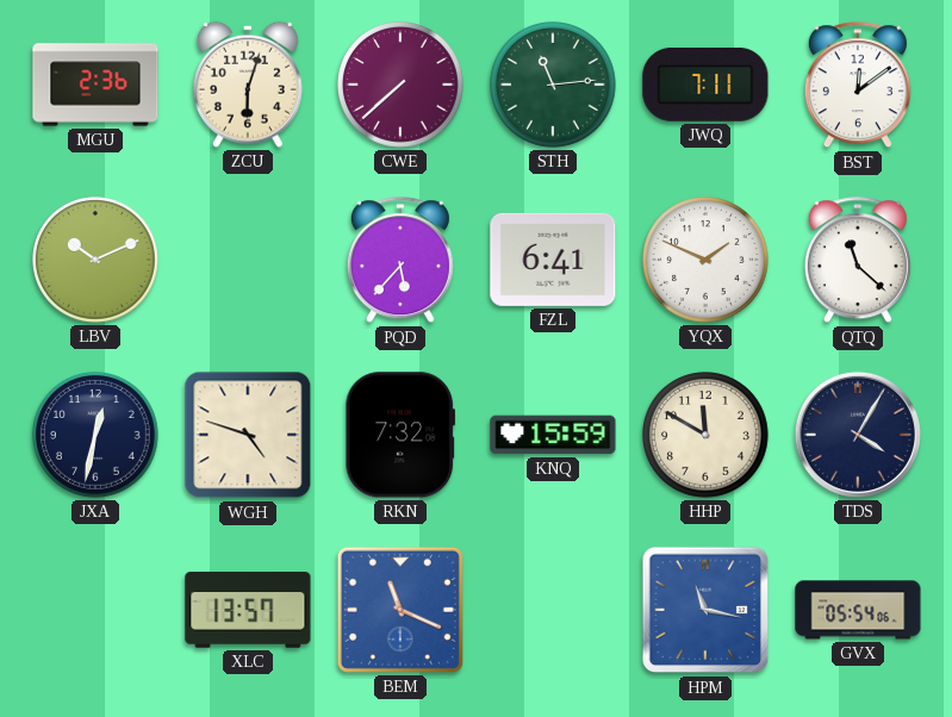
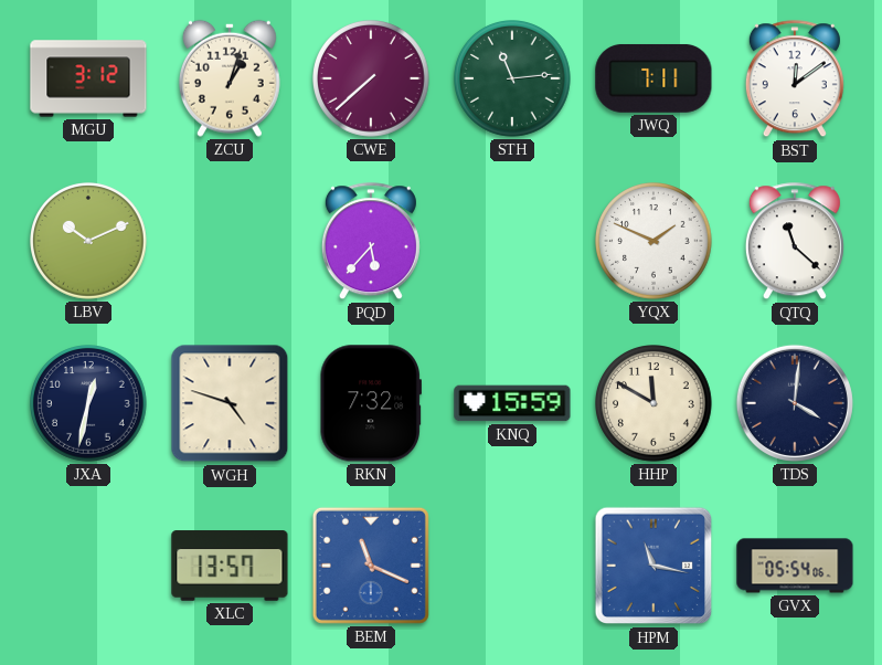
MGU: 2:36 -> 3:12 (88, 78)
ZCU: 6:03 -> 1:03 (230, 78)
FZL: 6:41 -> none (553, 260)
TDS: 4:05 -> 4:01 (795, 403)
